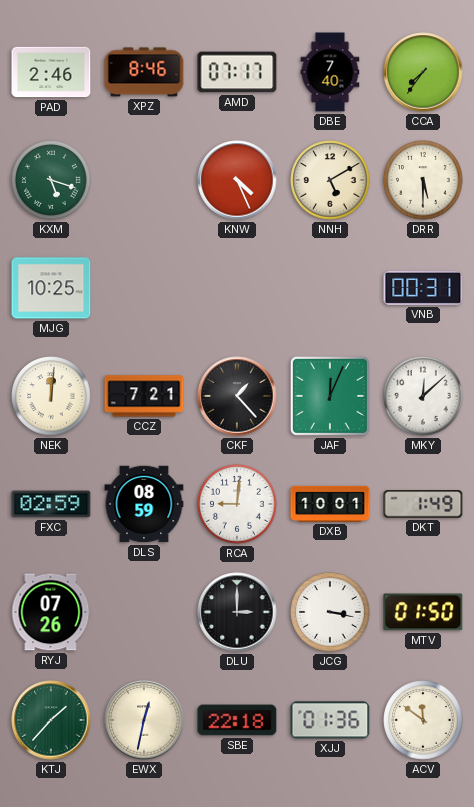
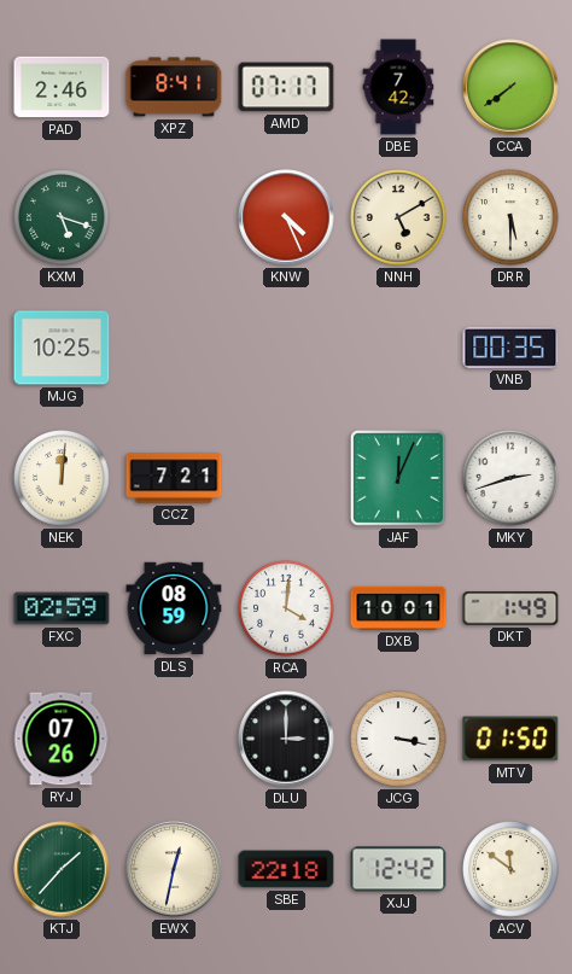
XPZ: 8:46 -> 8:41 (174, 87)
DBE: 7:40 -> 7:42 (398, 87)
CCA: 7:36 -> 7:39 (510, 87)
VNB: 00:31 -> 00:35 (510, 348)
CKF: 1:23 -> none (237, 396)
MKY: 12:08 -> 2:42 (510, 478)
RCA: 9:01 -> 4:01 (286, 608)
XJJ: 01:36 -> 12:42 (398, 869)
